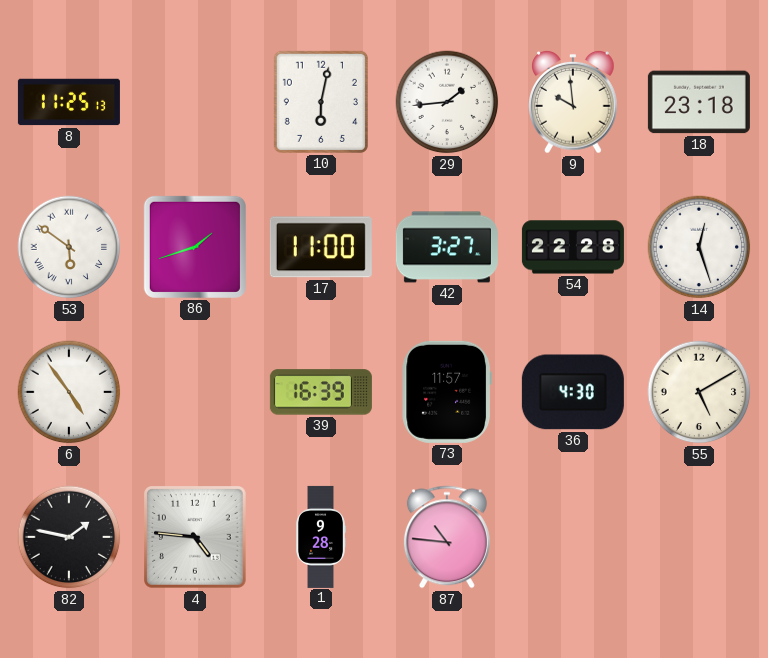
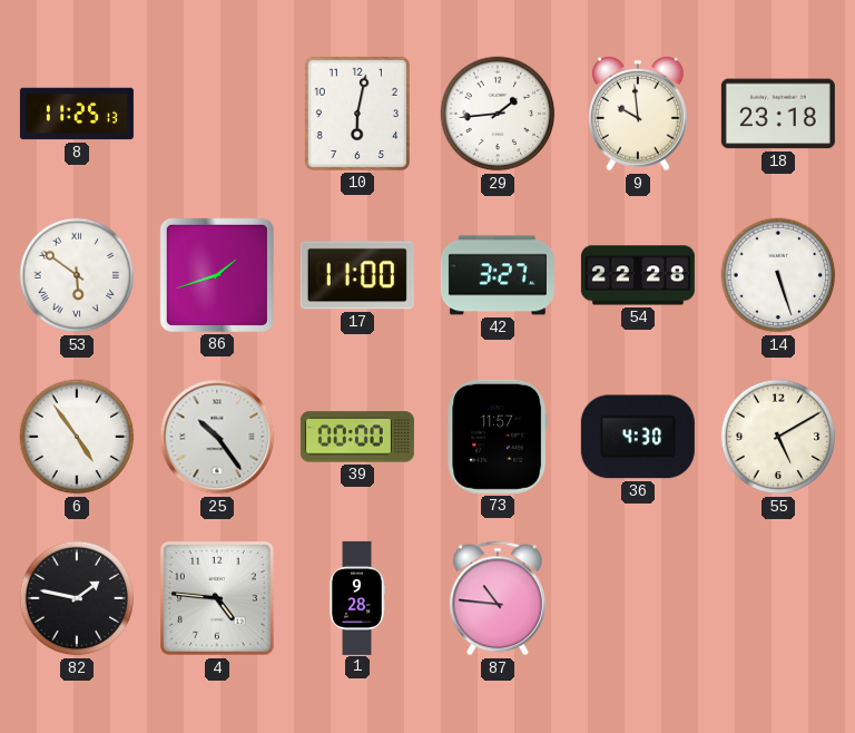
14: 12:27 -> 5:27 (778, 275)
25: none -> 10:24 (217, 437)
39: 16:39 -> 00:00 (357, 437)
